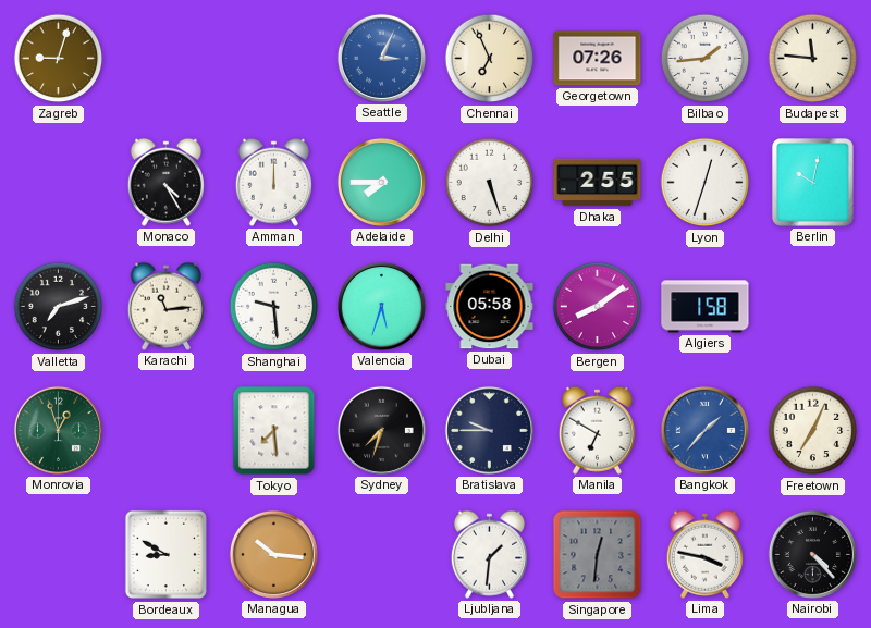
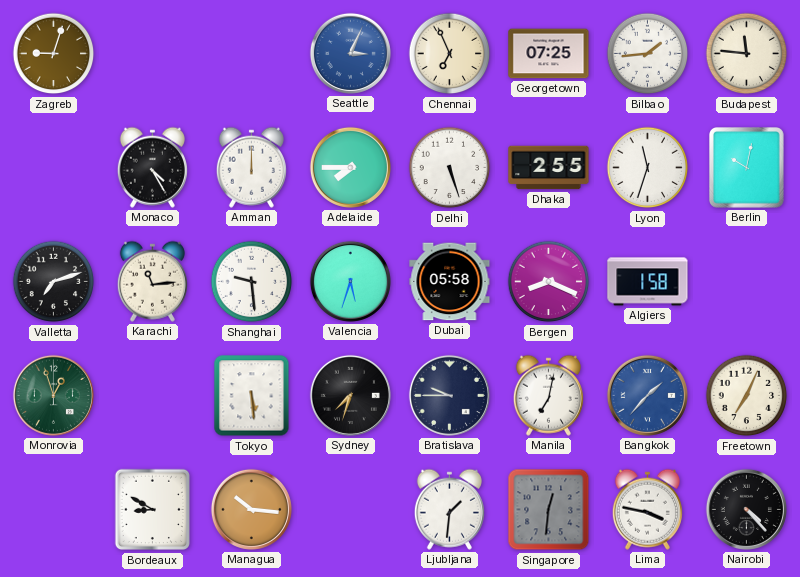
Georgetown: 07:26 -> 07:25 (549, 54)
Lyon: 12:33 -> 11:33 (648, 168)
Bergen: 8:09 -> 8:19 (549, 282)
Tokyo: 7:29 -> 5:29 (252, 396)
Manila: 6:50 -> 7:02 (548, 395)
